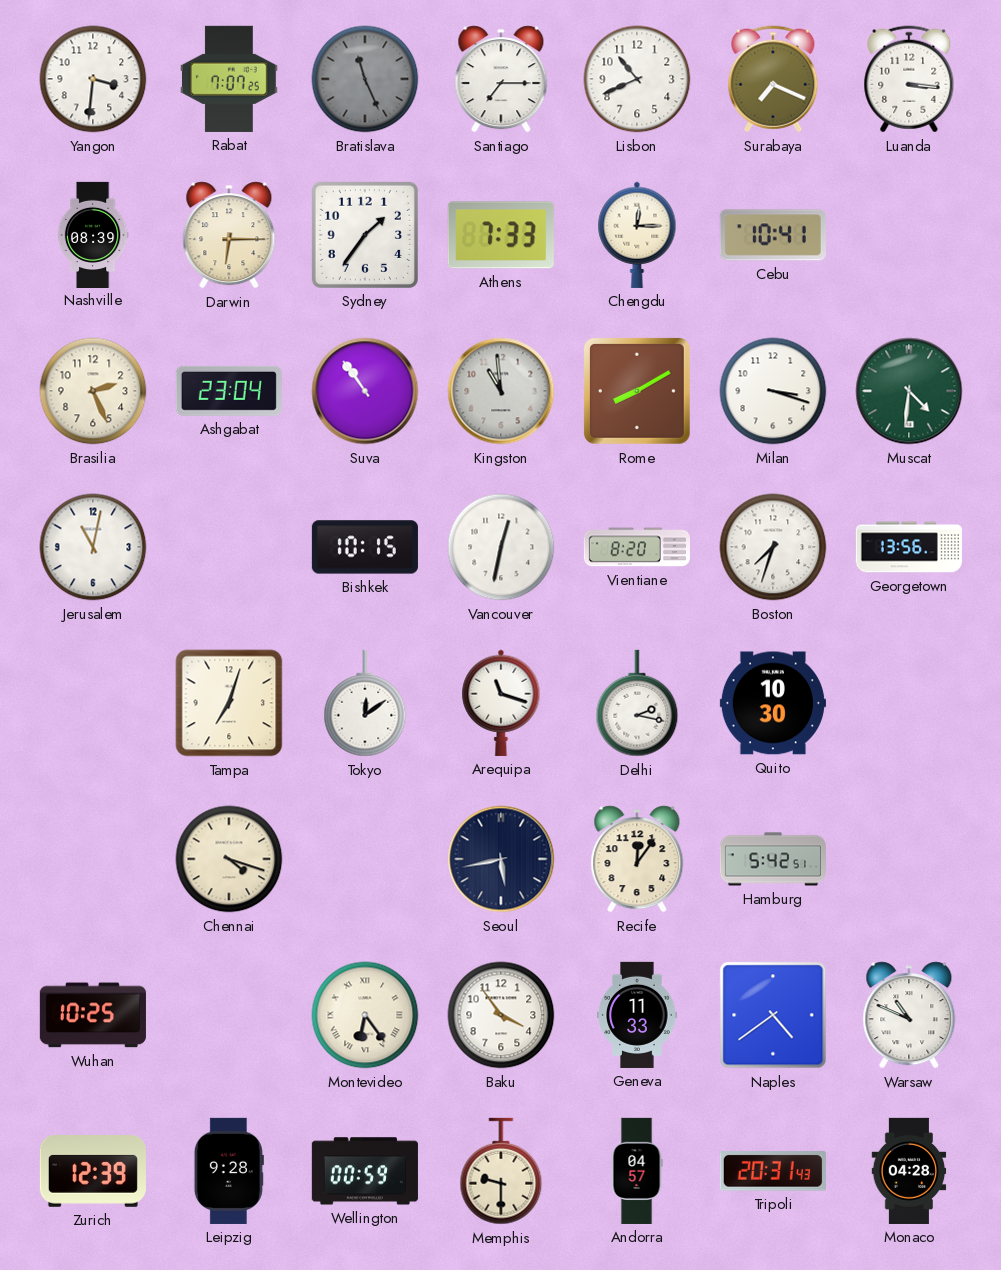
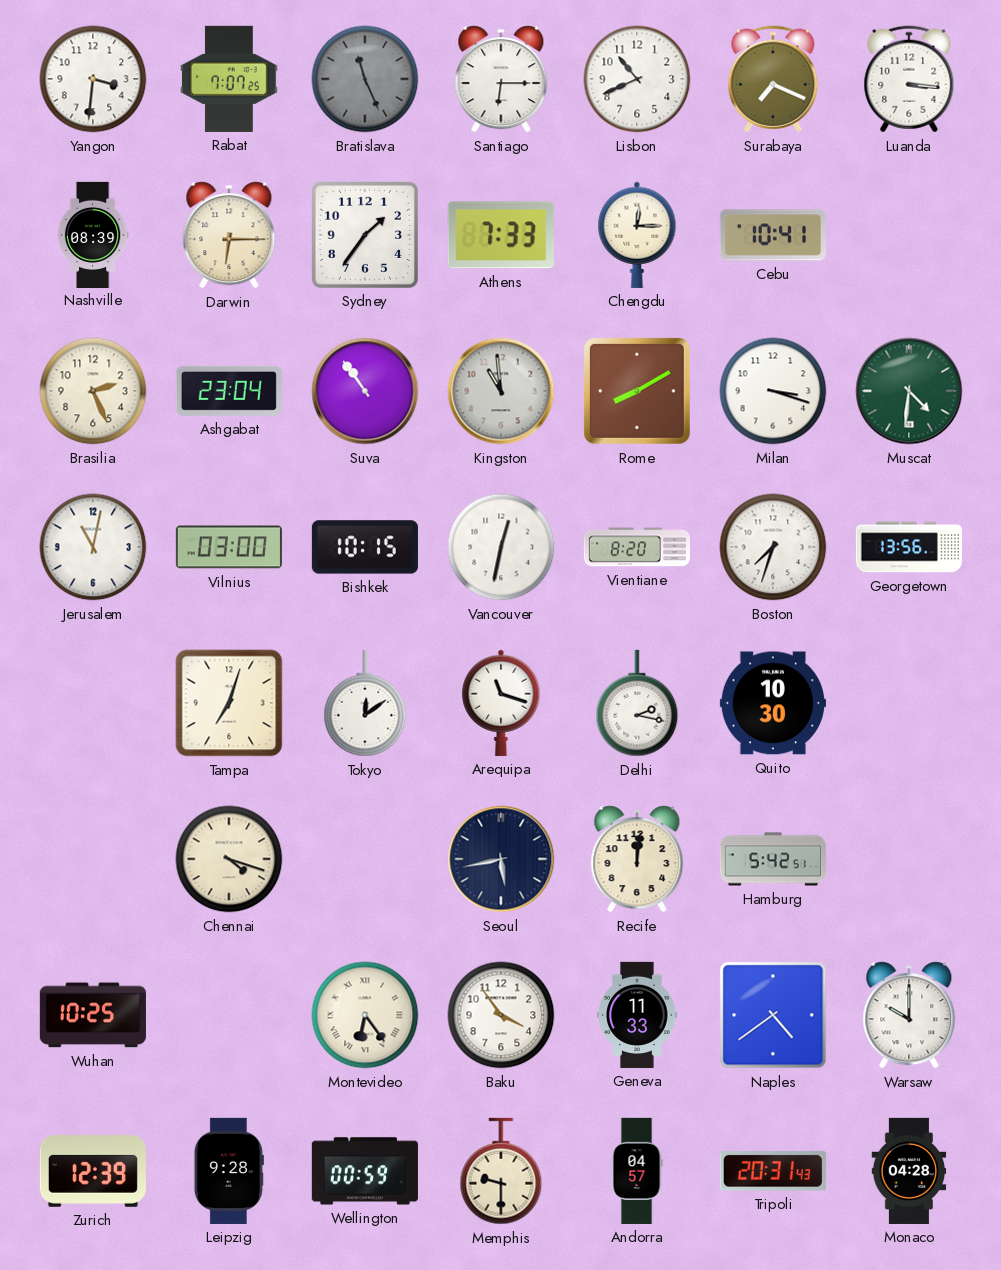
Santiago: 7:15 -> 6:15 (501, 79)
Vilnius: none -> 03:00 (229, 547)
Recife: 12:06 -> 12:01 (637, 859)
Warsaw: 10:49 -> 10:00 (909, 1015)
